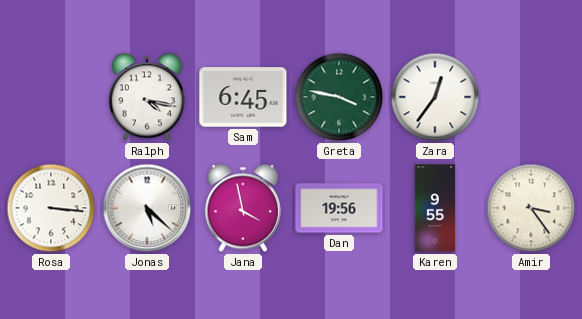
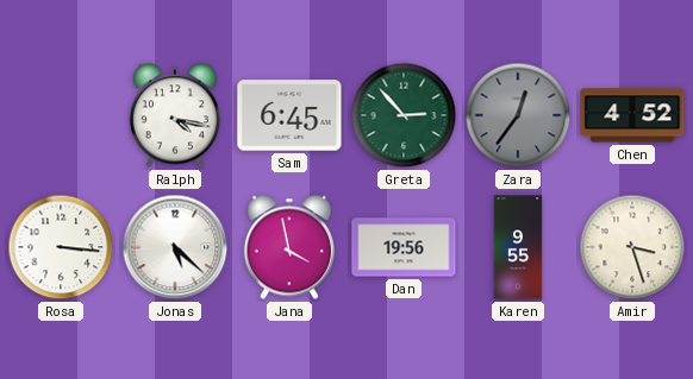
Greta: 3:47 -> 2:53 (404, 115)
Zara dial: white -> grey (518, 115)
Chen: none -> 4:52 (632, 115)
Amir: 3:24 -> 3:27 (632, 247)
